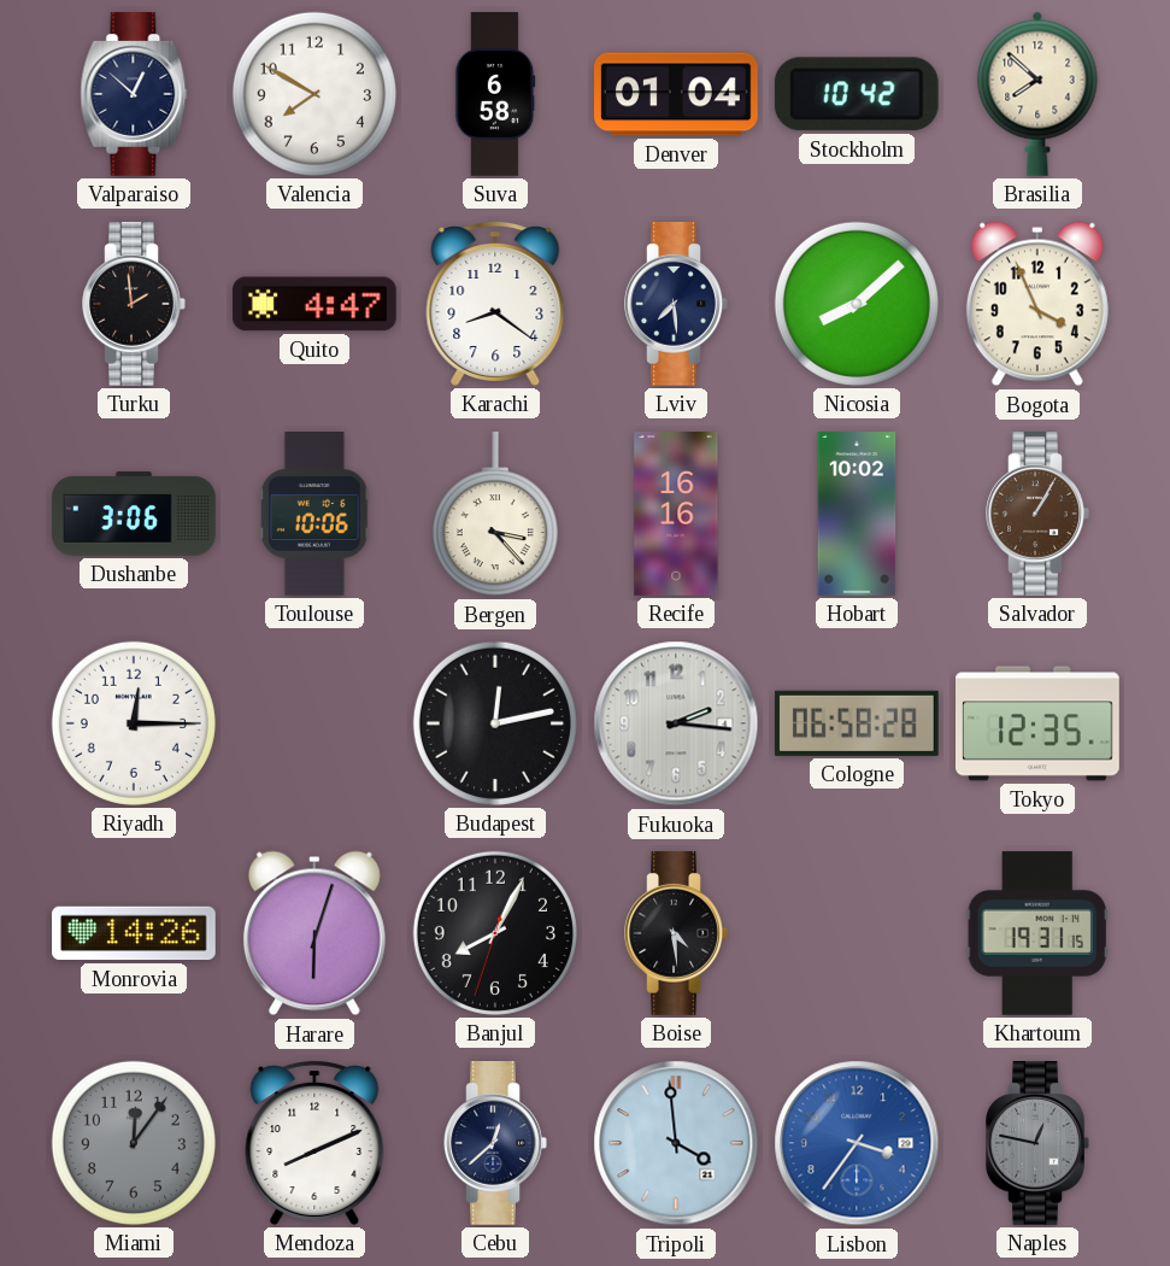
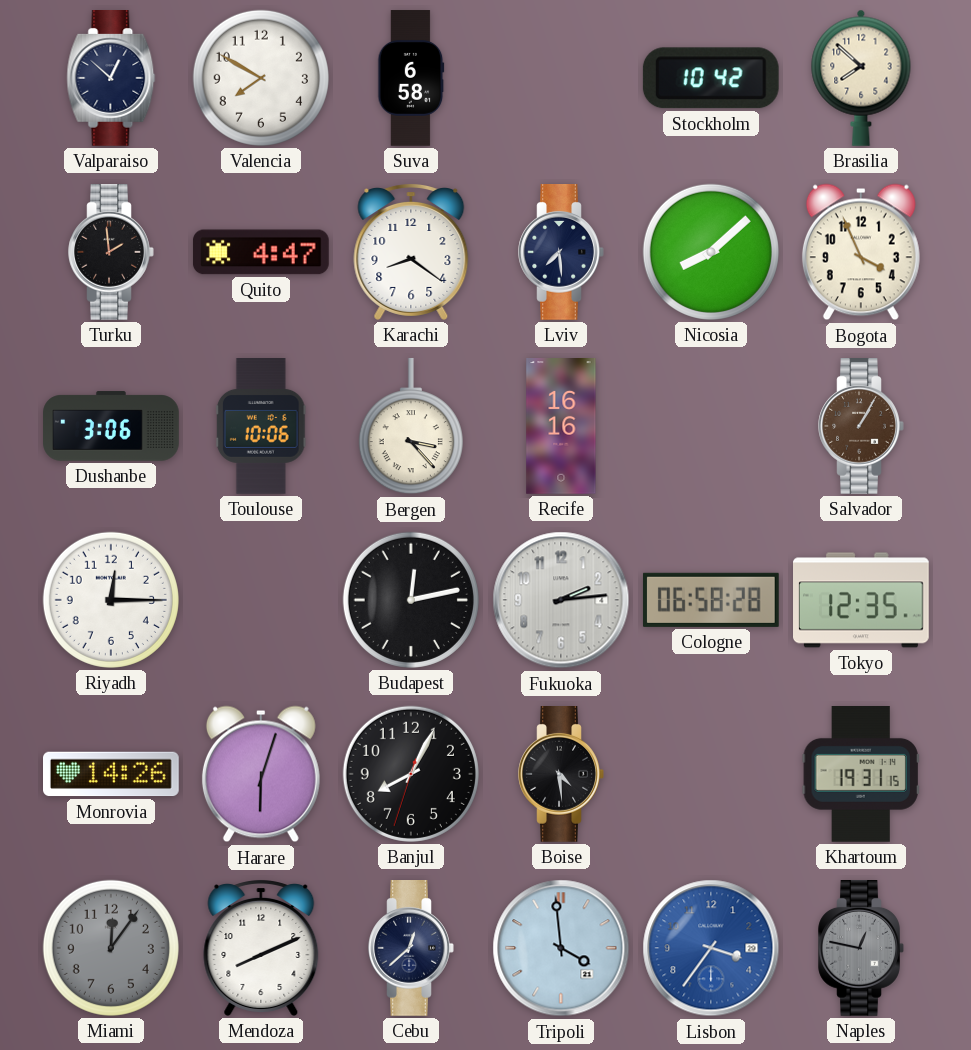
Denver: 01:04 -> none (677, 94)
Hobart: 10:02 -> none (857, 514)
Fukuoka: 2:16 -> 2:14 (561, 600)
